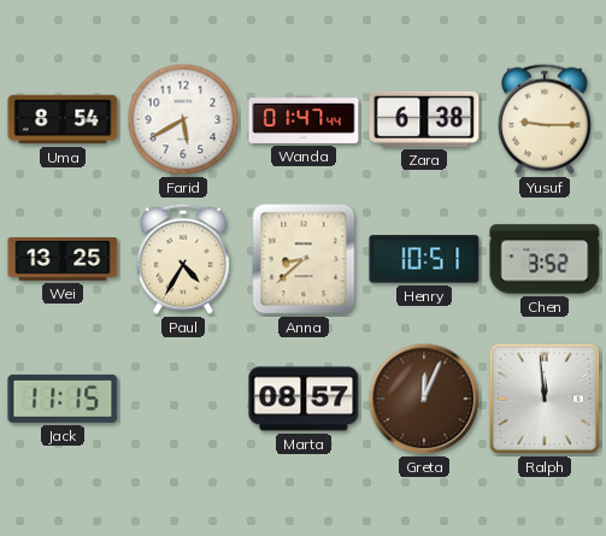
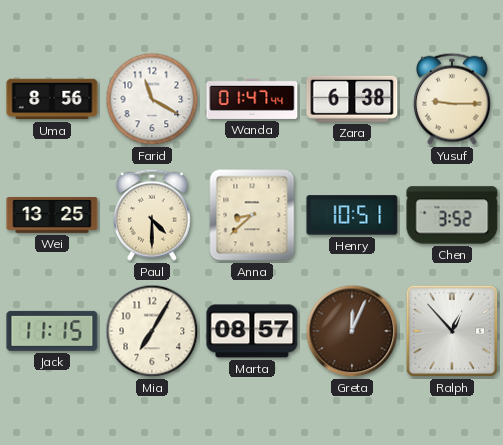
Uma: 8:54 -> 8:56 (52, 99)
Farid: 5:40 -> 11:20 (152, 99)
Paul: 4:35 -> 4:30 (152, 215)
Mia: none -> 7:05 (152, 331)
Ralph: 11:59 -> 12:53 (452, 331)
